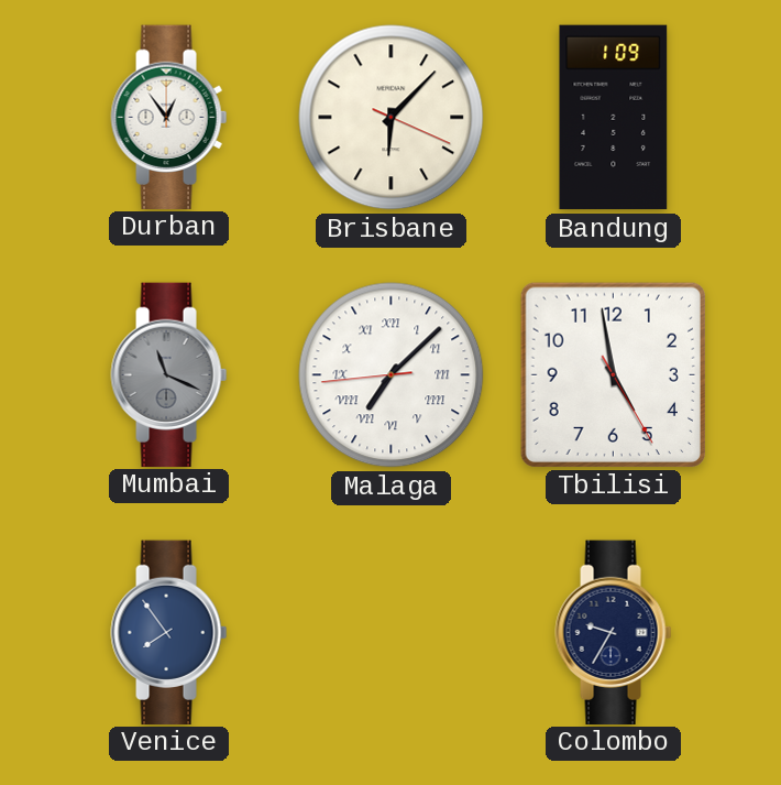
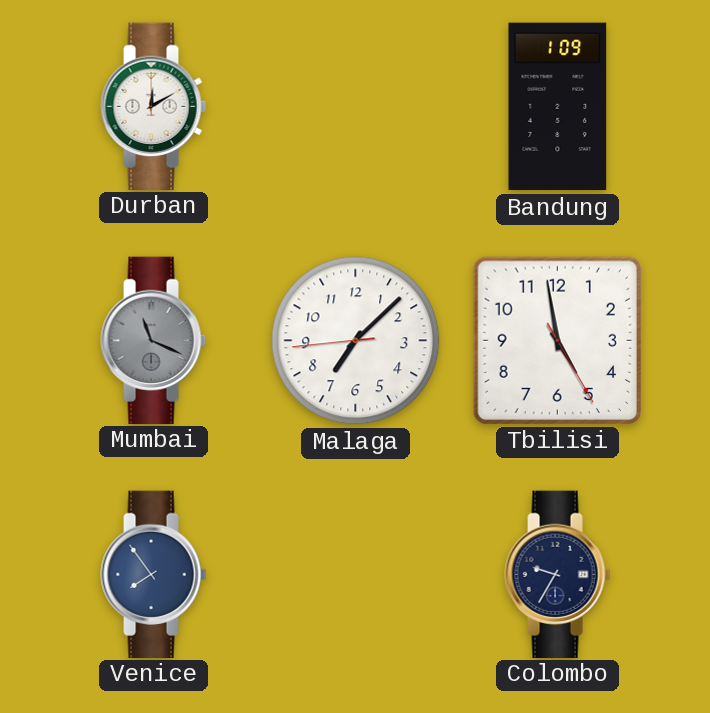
Durban: 12:54 -> 12:10 (154, 106)
Brisbane: 6:07 -> none (392, 118)
Malaga numerals: Roman -> Arabic (356, 341)
